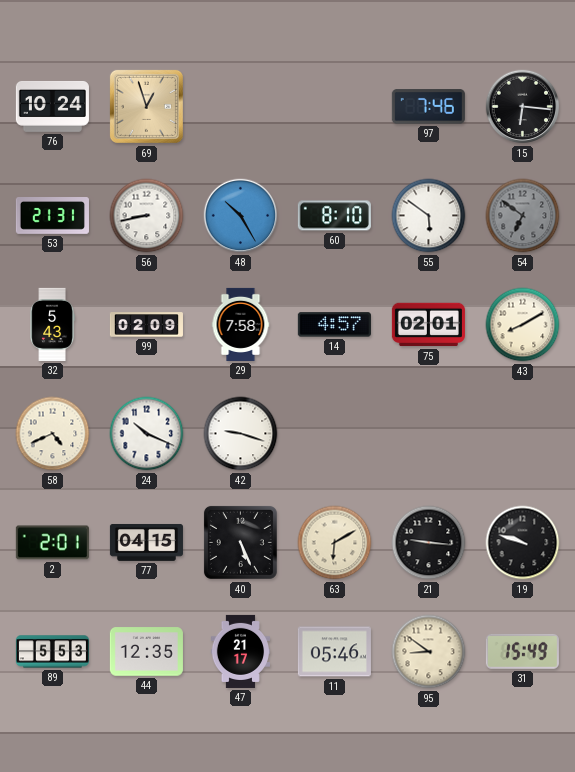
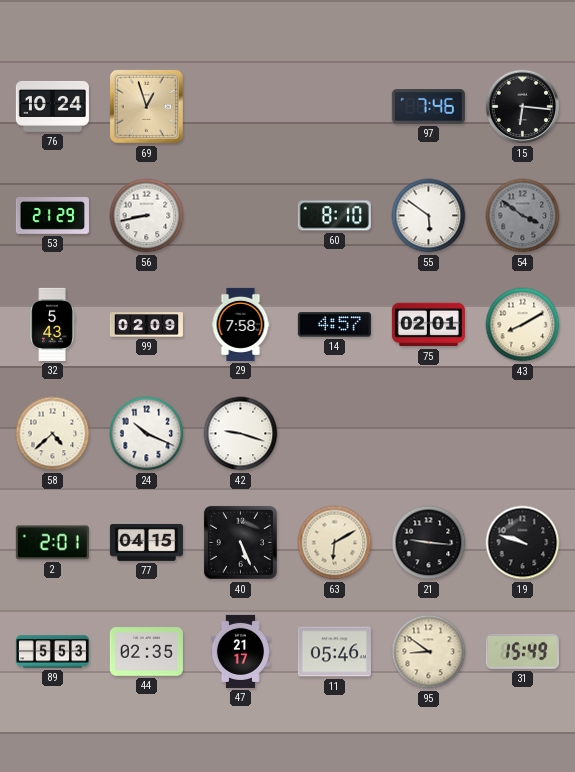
53: 21:31 -> 21:29 (52, 216)
48: 10:25 -> none (241, 216)
54: 6:51 -> 3:51 (523, 216)
58: 4:41 -> 4:38 (53, 434)
44: 12:35 -> 02:35 (146, 652)
